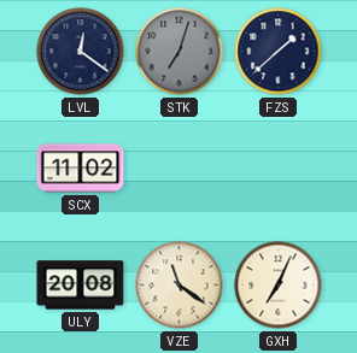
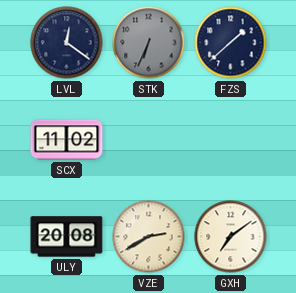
STK: 7:03 -> 6:34 (149, 43)
VZE: 11:21 -> 2:40 (149, 237)
GXH: 7:04 -> 7:09 (231, 237)
